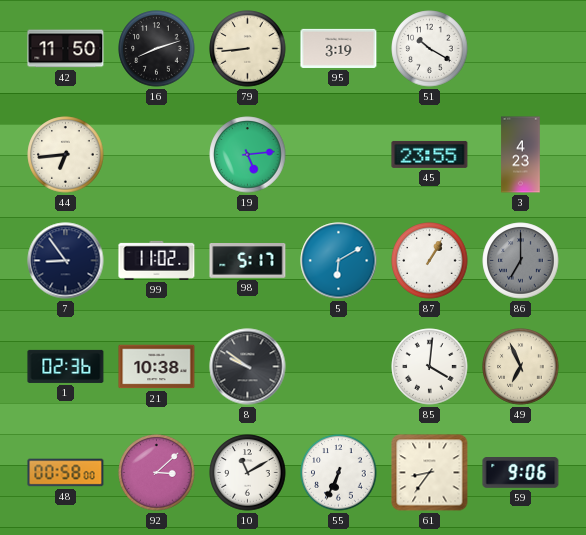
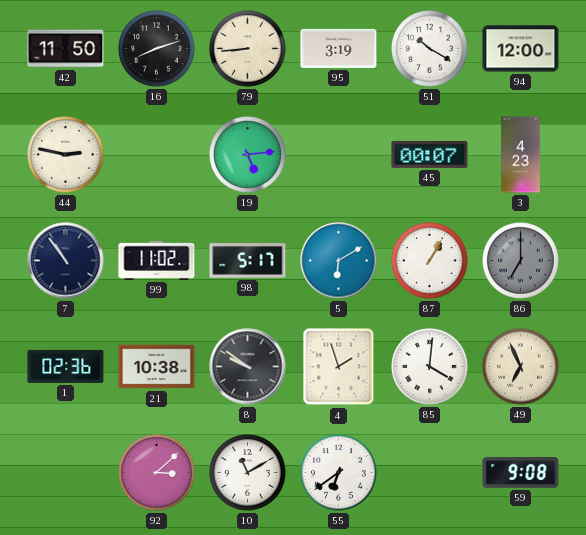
94: none -> 12:00 (521, 49)
44: 6:44 -> 2:47 (66, 155)
45: 23:55 -> 00:07 (430, 154)
7: 8:54 -> 10:54 (66, 261)
4: none -> 1:57 (339, 367)
48: 00:58 -> none (66, 473)
55: 6:34 -> 6:39 (339, 473)
61: 8:36 -> none (430, 473)
59: 9:06 -> 9:08 (521, 473)
